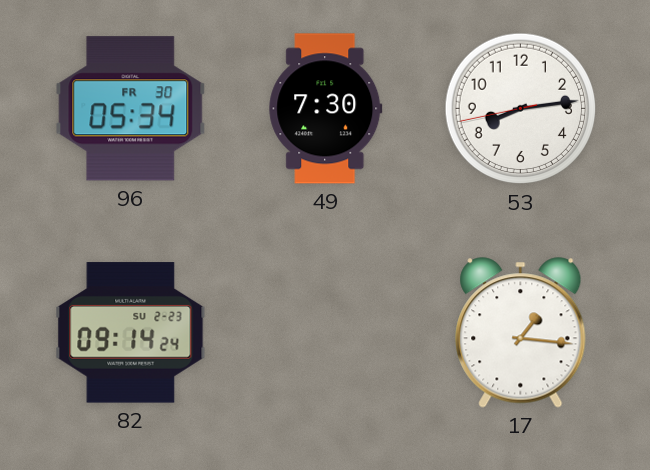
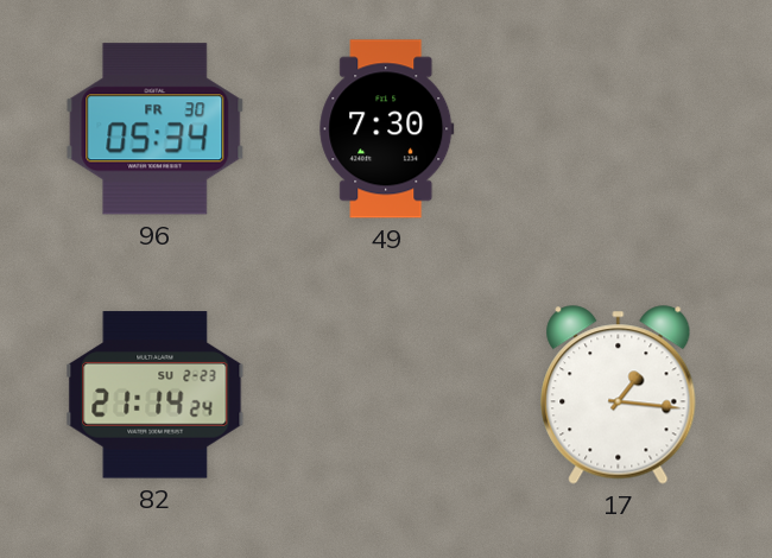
53: 8:13 -> none (521, 109)
82: 09:14 -> 21:14 (156, 395)
